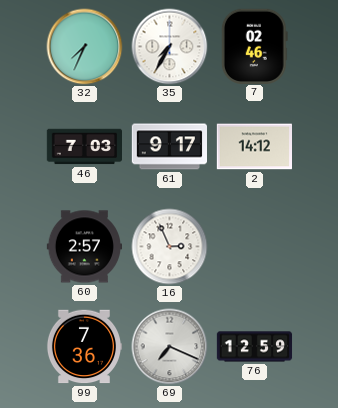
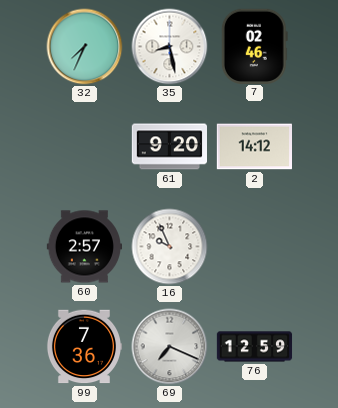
35: 7:35 -> 8:28 (170, 47)
46: 7:03 -> none (84, 147)
61: 9:17 -> 9:20 (169, 147)
16: 2:56 -> 9:56 (170, 247)
